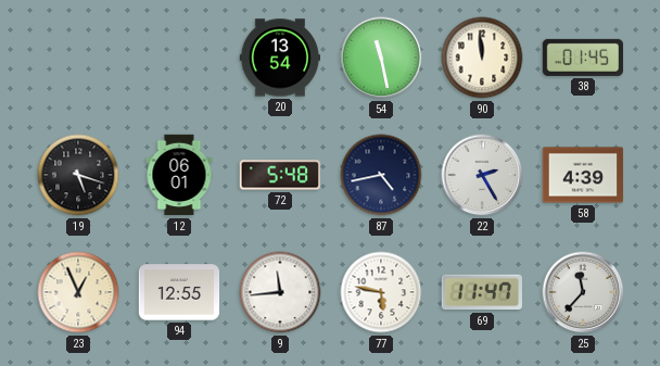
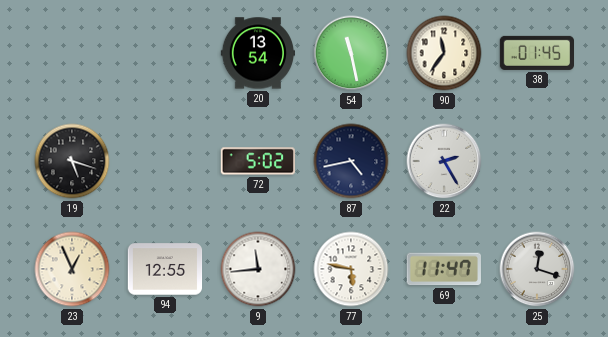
90: 11:59 -> 11:36 (444, 53)
12: 06:01 -> none (179, 175)
72: 5:48 -> 5:02 (257, 161)
58: 4:39 -> none (582, 175)
25: 11:37 -> 12:18 (537, 269)
